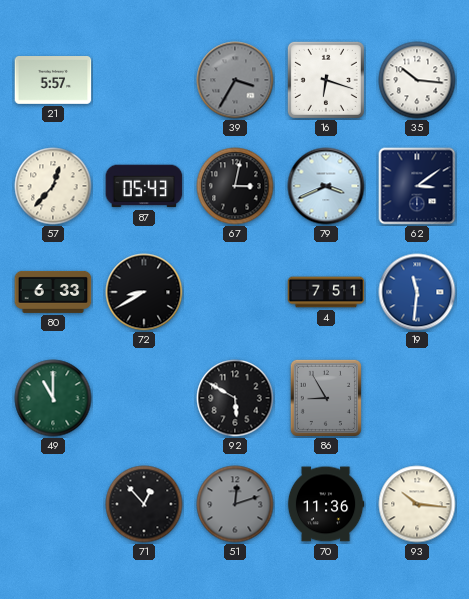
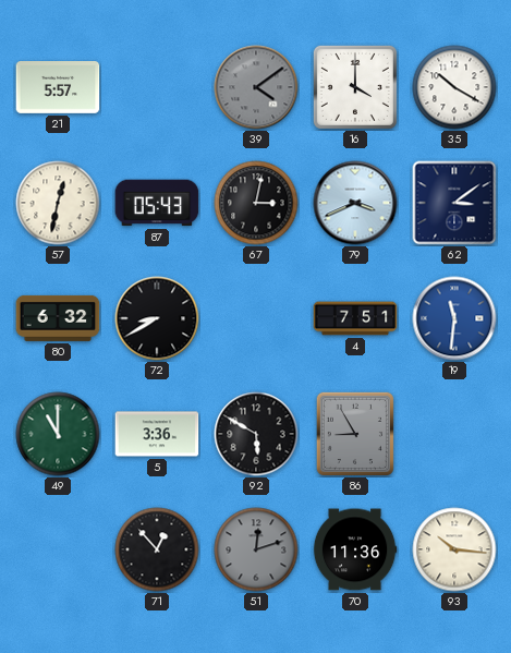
39: 3:35 -> 4:09 (256, 87)
16: 6:18 -> 4:00 (355, 87)
35: 10:16 -> 10:20 (454, 87)
57: 12:37 -> 12:32 (58, 203)
80: 6:33 -> 6:32 (58, 318)
5: none -> 3:36 (157, 434)
